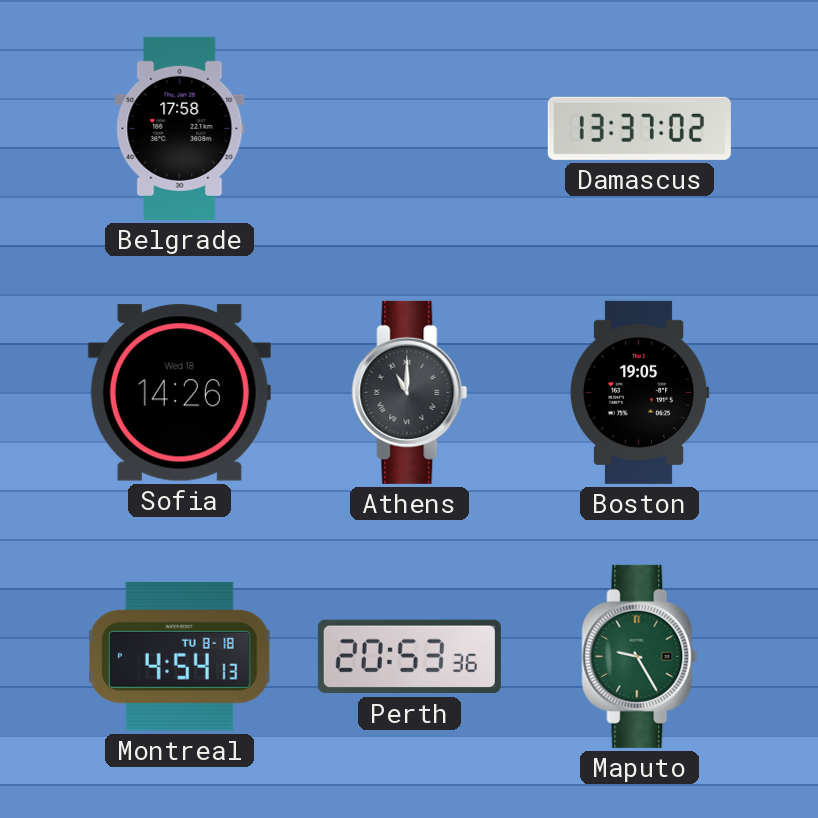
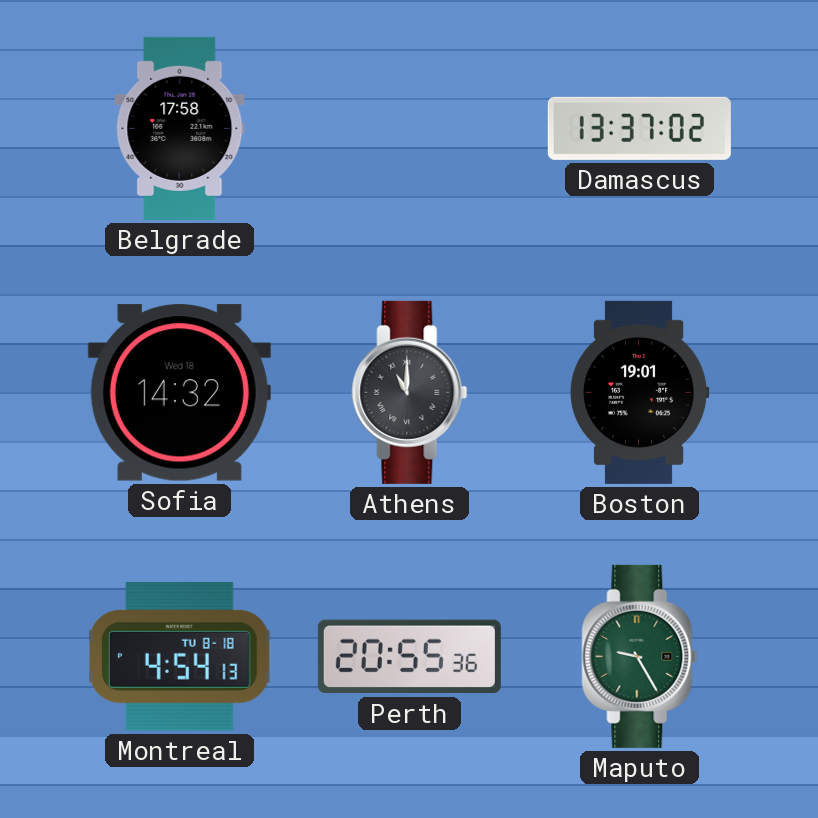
Sofia: 14:26 -> 14:32 (179, 393)
Boston: 19:05 -> 19:01 (639, 392)
Perth: 20:53 -> 20:55 (409, 657)
